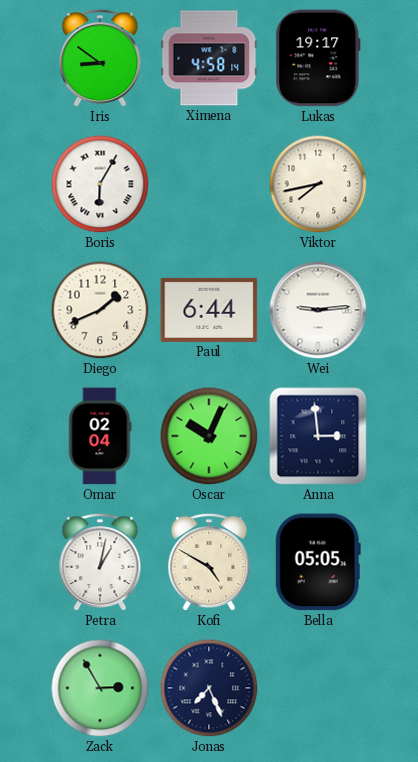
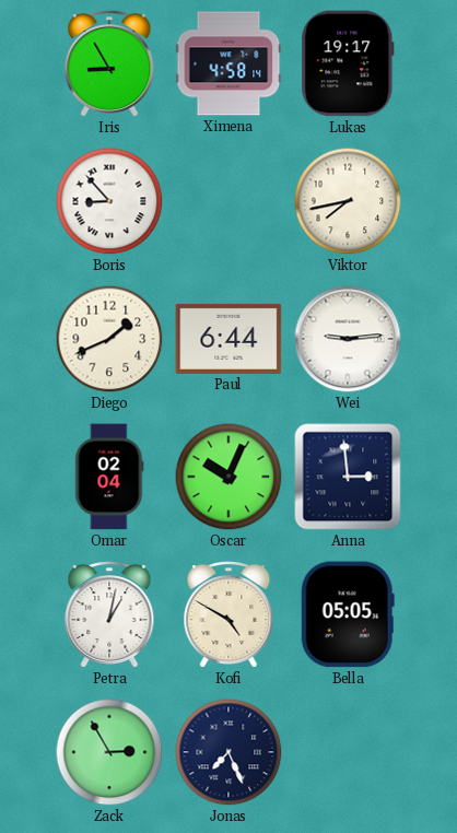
Iris: 8:51 -> 8:55 (109, 64)
Boris: 6:05 -> 8:53 (109, 201)
